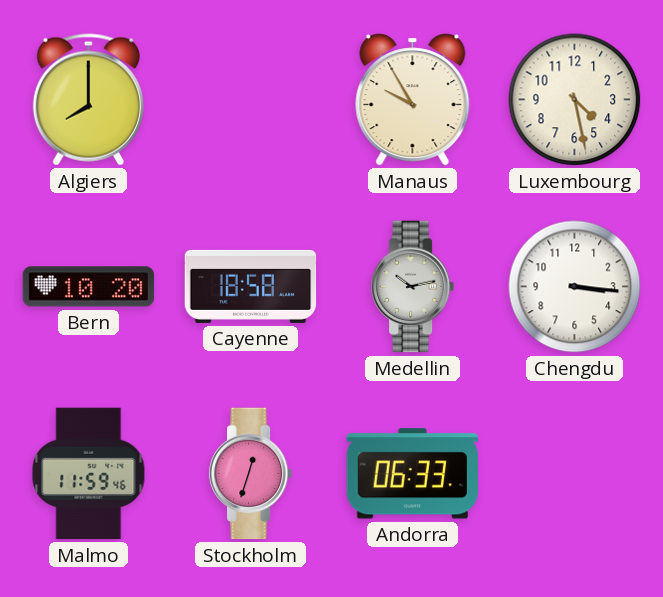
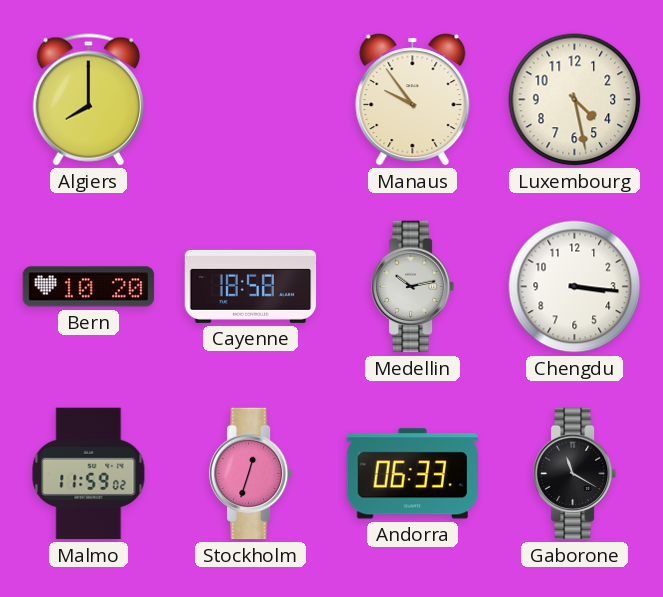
Manaus: 9:55 -> 9:54 (413, 100)
Malmo: 11:59:46 -> 11:59:02 (89, 474)
Gaborone: none -> 11:20 (575, 474)
